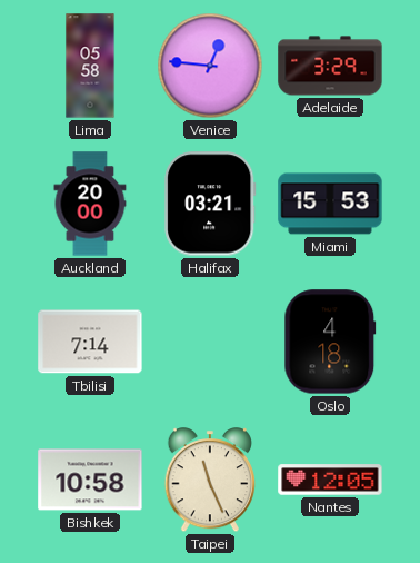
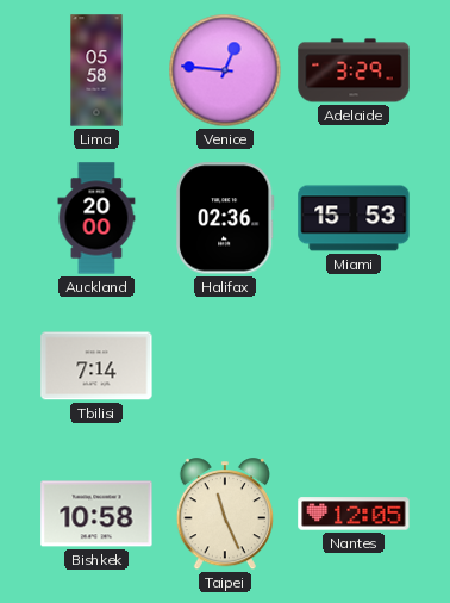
Halifax: 03:21 -> 02:36 (225, 218)
Oslo: 4:18 -> none (330, 342)
